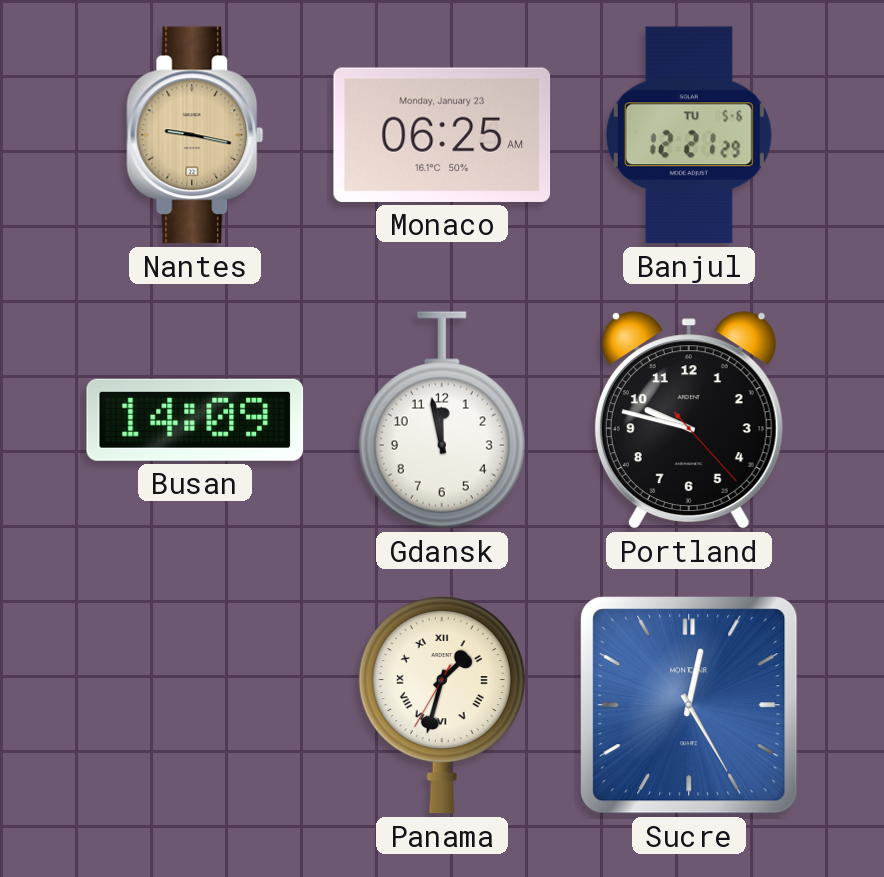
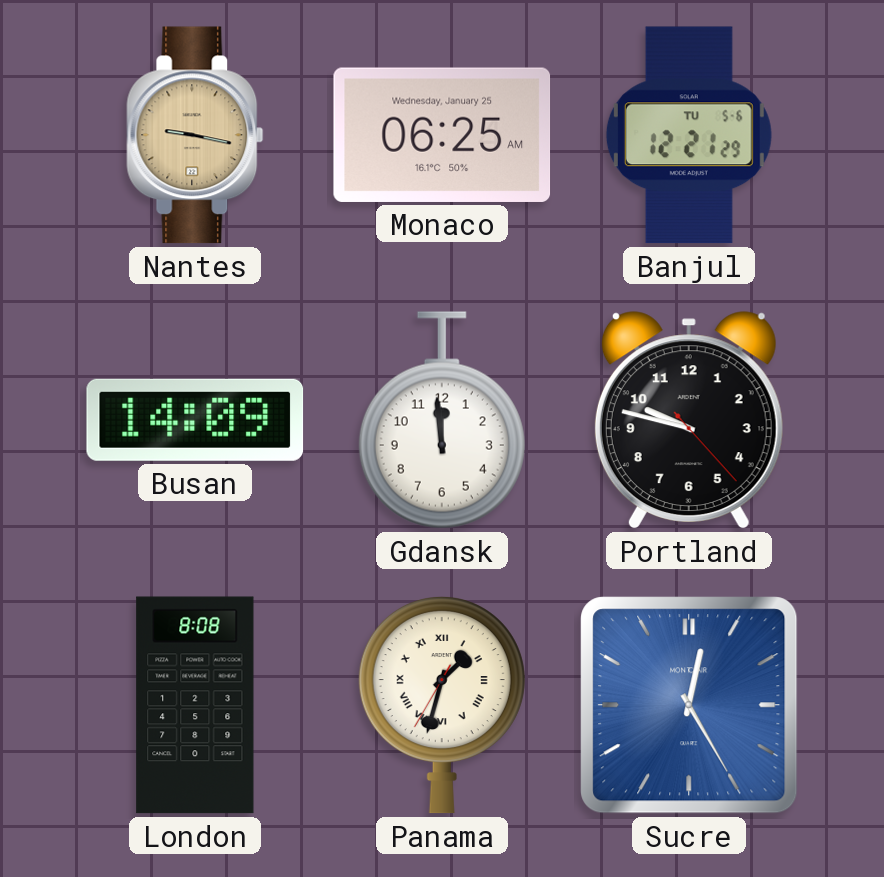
Monaco date: Monday, January 23 -> Wednesday, January 25 (442, 135)
Gdansk: 11:58 -> 11:59 (442, 420)
London: none -> 8:08 (195, 705)
